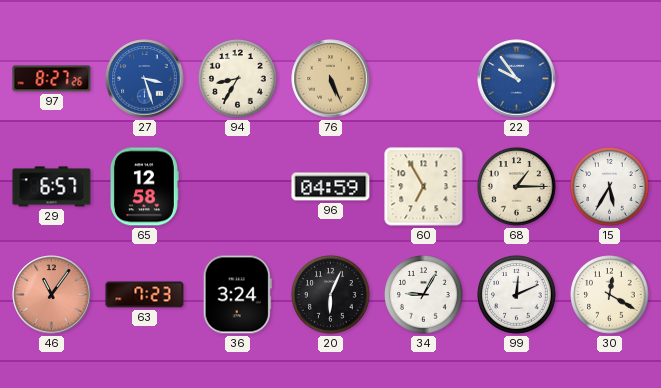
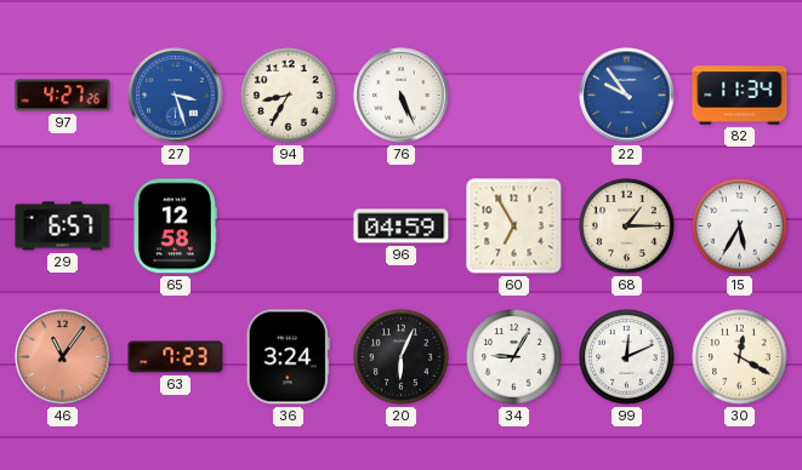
97: 8:27 -> 4:27 (63, 96)
76 dial: champagne -> white (402, 96)
82: none -> 11:34 (740, 96)
